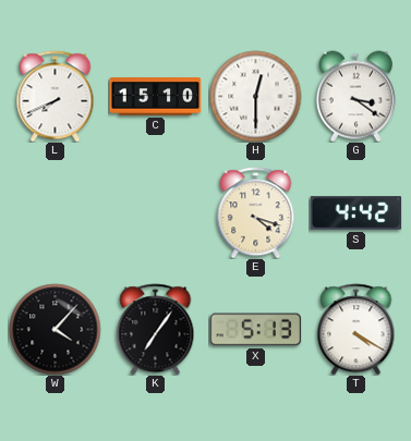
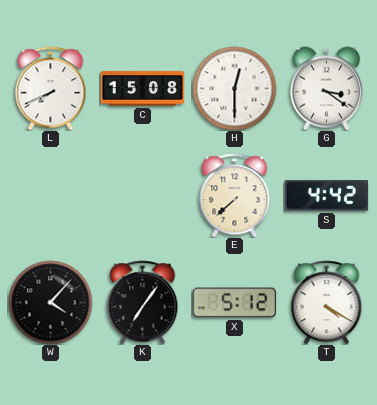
C: 15:10 -> 15:08 (142, 89)
E: 4:18 -> 7:38 (235, 195)
X: 5:13 -> 5:12 (234, 303)
